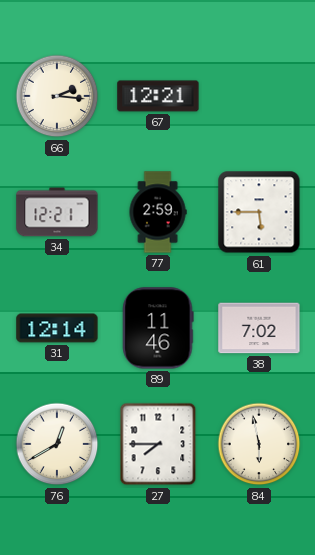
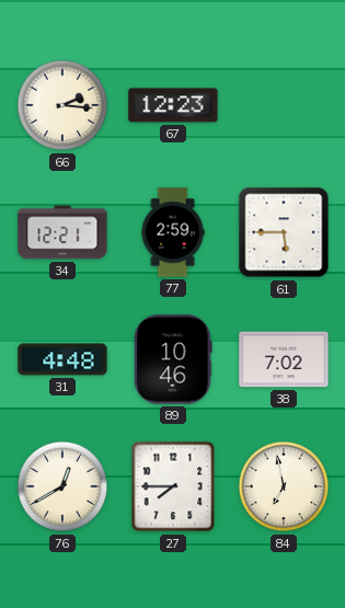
67: 12:21 -> 12:23 (173, 105)
31: 12:14 -> 4:48 (62, 359)
89: 11:46 -> 10:46 (173, 359)
84: 5:58 -> 6:58 (284, 486)
